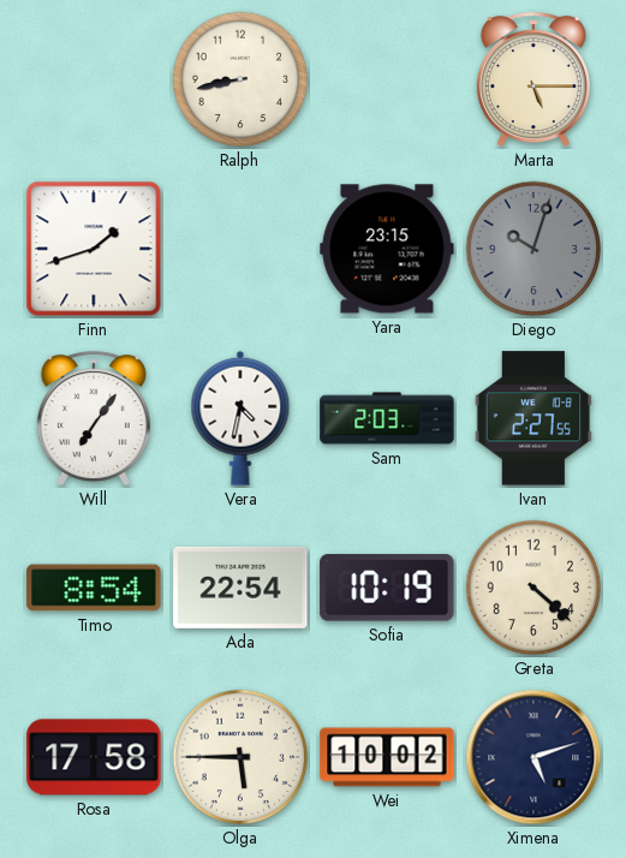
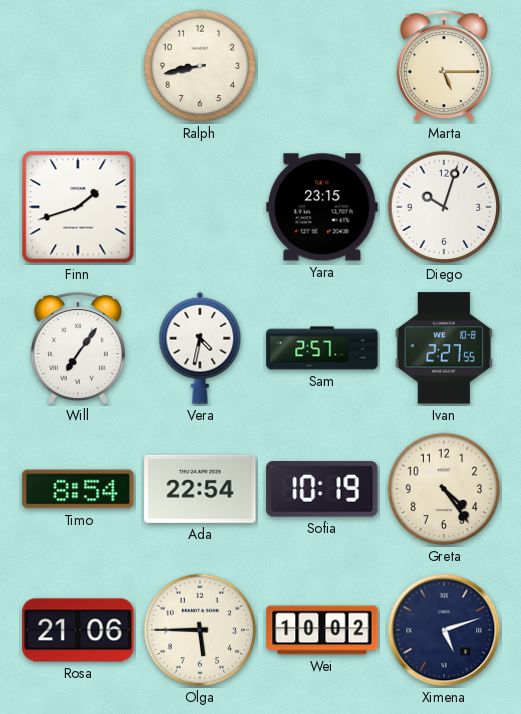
Diego dial: grey -> white (444, 207)
Sam: 2:03 -> 2:57 (322, 348)
Greta: 4:22 -> 4:24 (444, 489)
Rosa: 17:58 -> 21:06 (78, 630)
